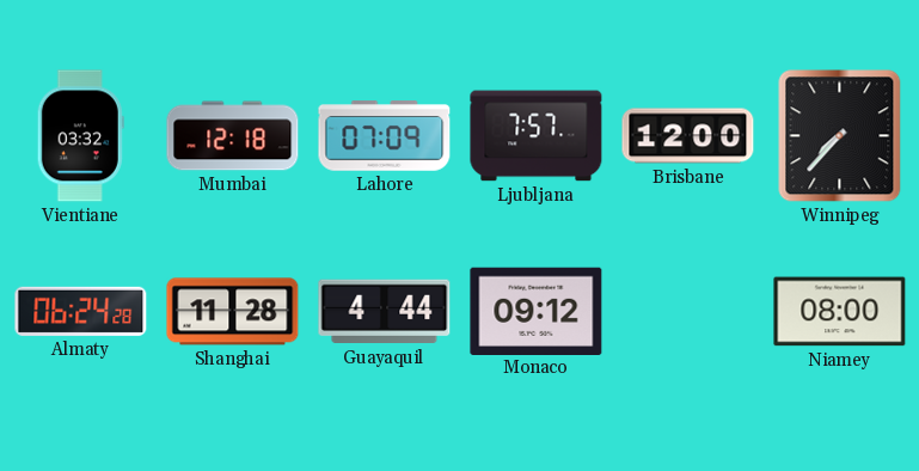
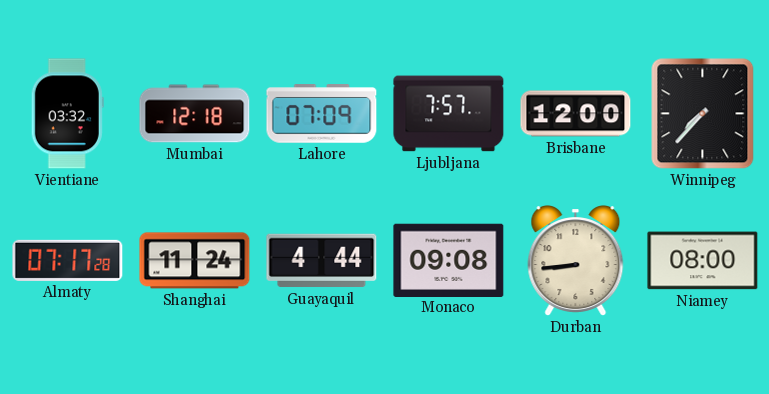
Almaty: 06:24 -> 07:17 (68, 260)
Shanghai: 11:28 -> 11:24 (195, 261)
Monaco: 09:12 -> 09:08 (449, 260)
Durban: none -> 8:44 (576, 261)
